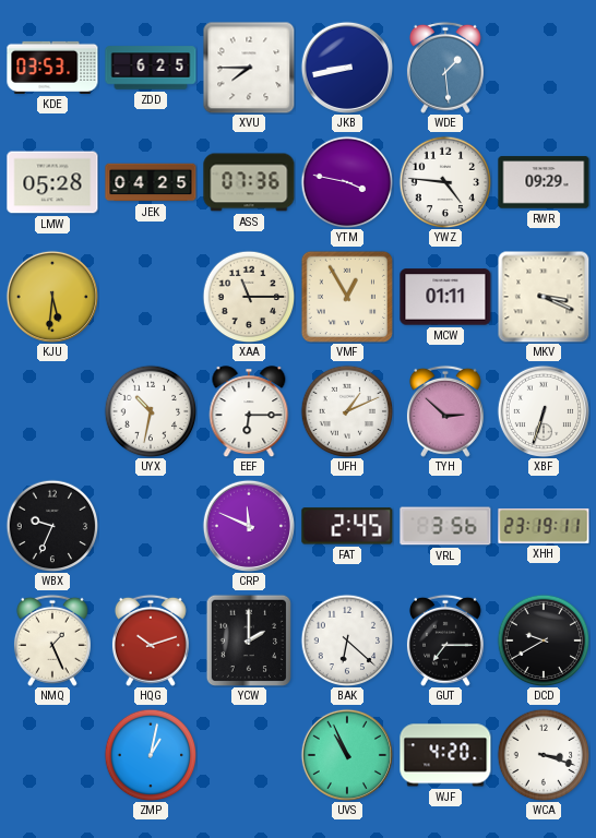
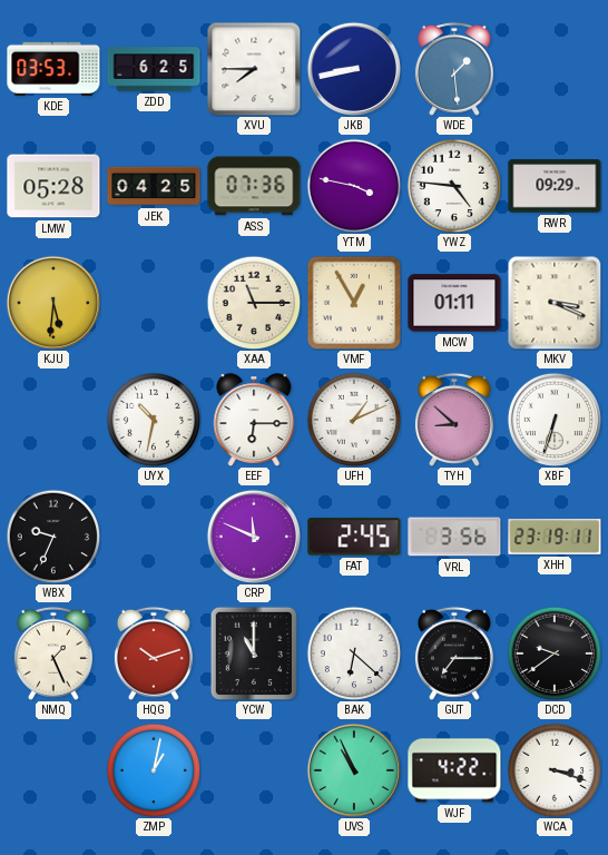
TYH: 2:52 -> 8:52 (454, 420)
YCW: 2:00 -> 11:00 (253, 653)
DCD: 9:40 -> 9:39 (555, 653)
WJF: 4:20 -> 4:22 (454, 770)
